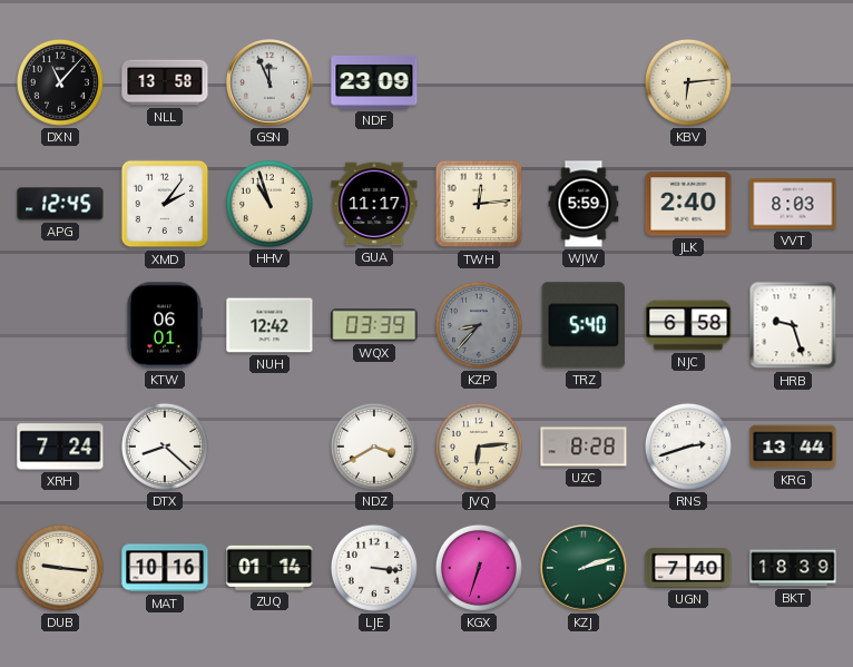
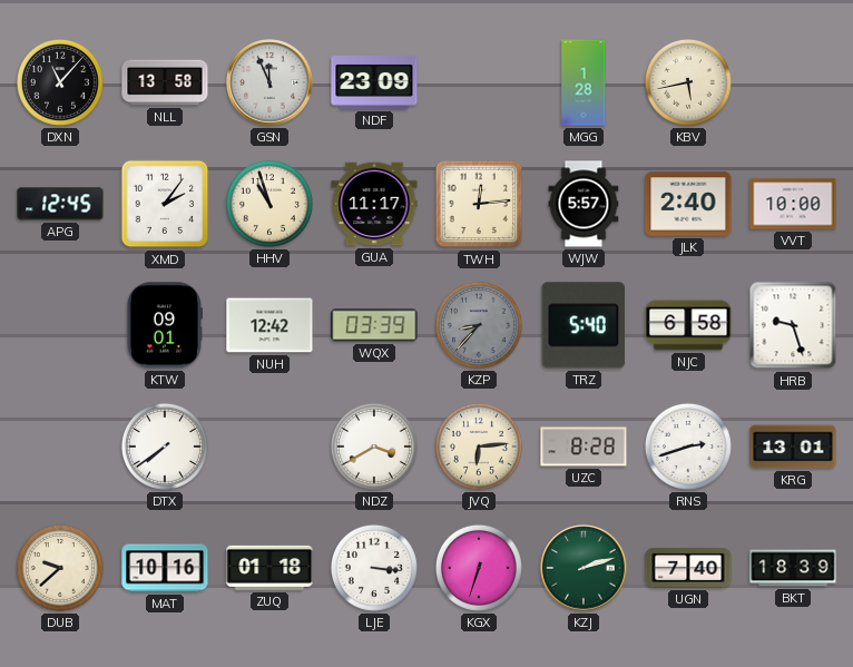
MGG: none -> 1:28 (584, 82)
KBV: 6:14 -> 5:43 (688, 82)
WJW: 5:59 -> 5:57 (584, 204)
VVT: 8:03 -> 10:00 (793, 204)
KTW: 06:01 -> 09:01 (164, 325)
XRH: 7:24 -> none (60, 447)
DTX: 8:22 -> 7:39 (165, 447)
KRG: 13:44 -> 13:01 (793, 447)
DUB: 9:16 -> 9:38 (60, 568)
ZUQ: 01:14 -> 01:18 (269, 568)
